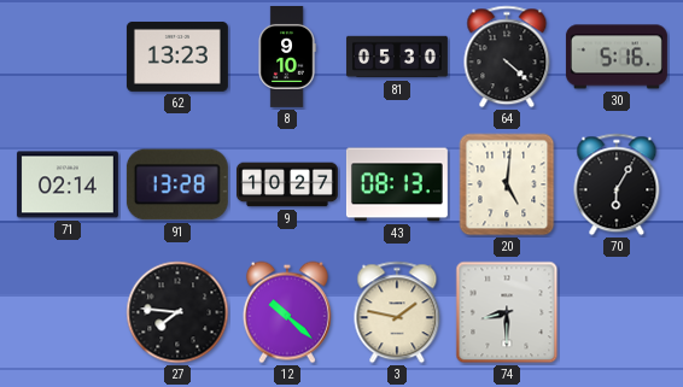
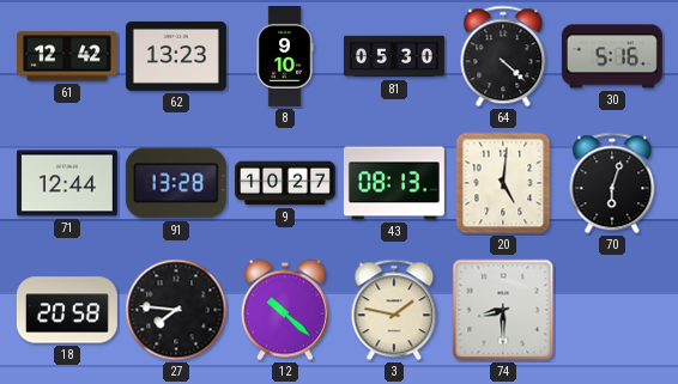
61: none -> 12:42 (67, 56)
71: 02:14 -> 12:44 (67, 183)
70: 6:05 -> 6:03 (612, 183)
18: none -> 20:58 (67, 310)
